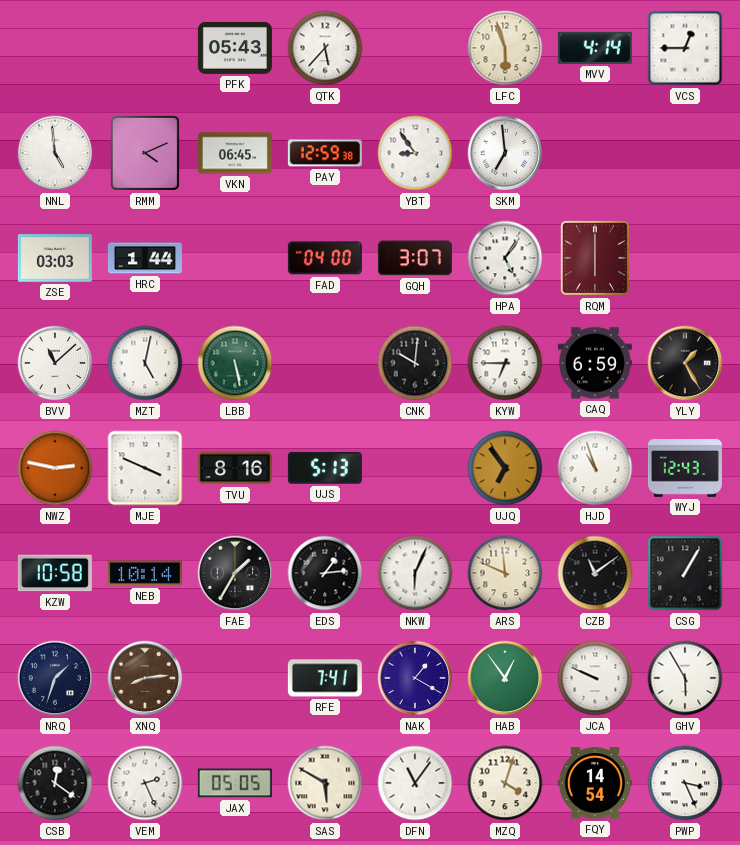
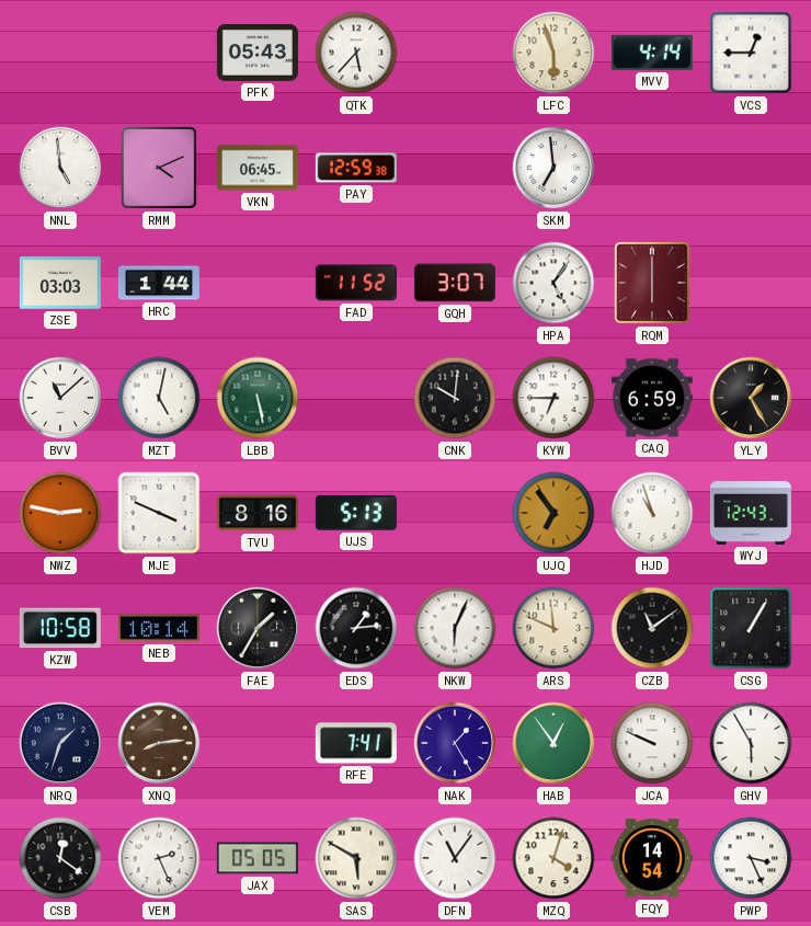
YBT: 8:54 -> none (415, 153)
FAD: 04:00 -> 11:52 (356, 283)
NAK: 1:20 -> 1:25 (455, 743)
